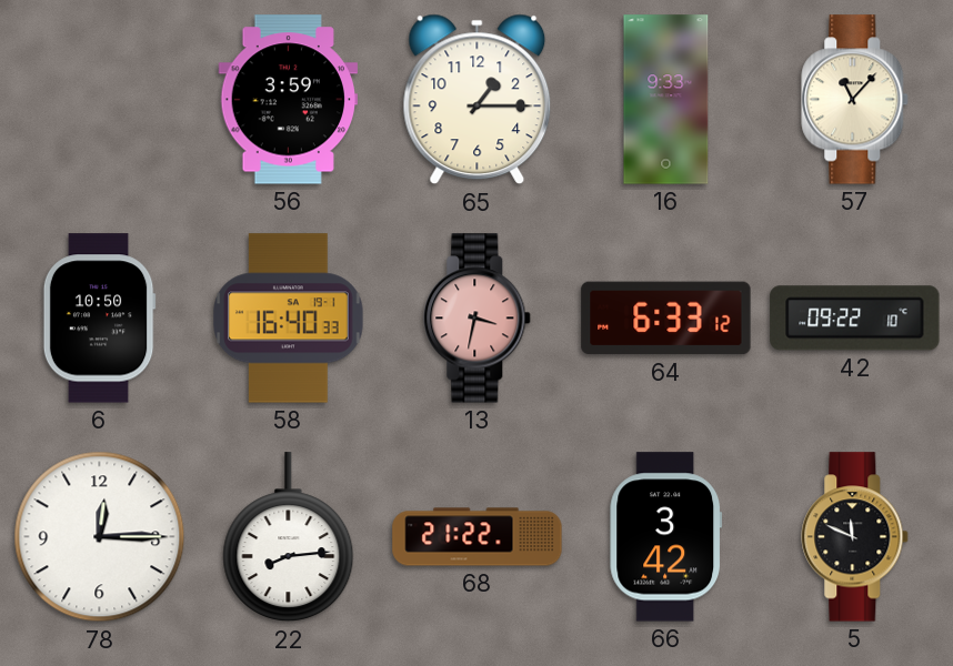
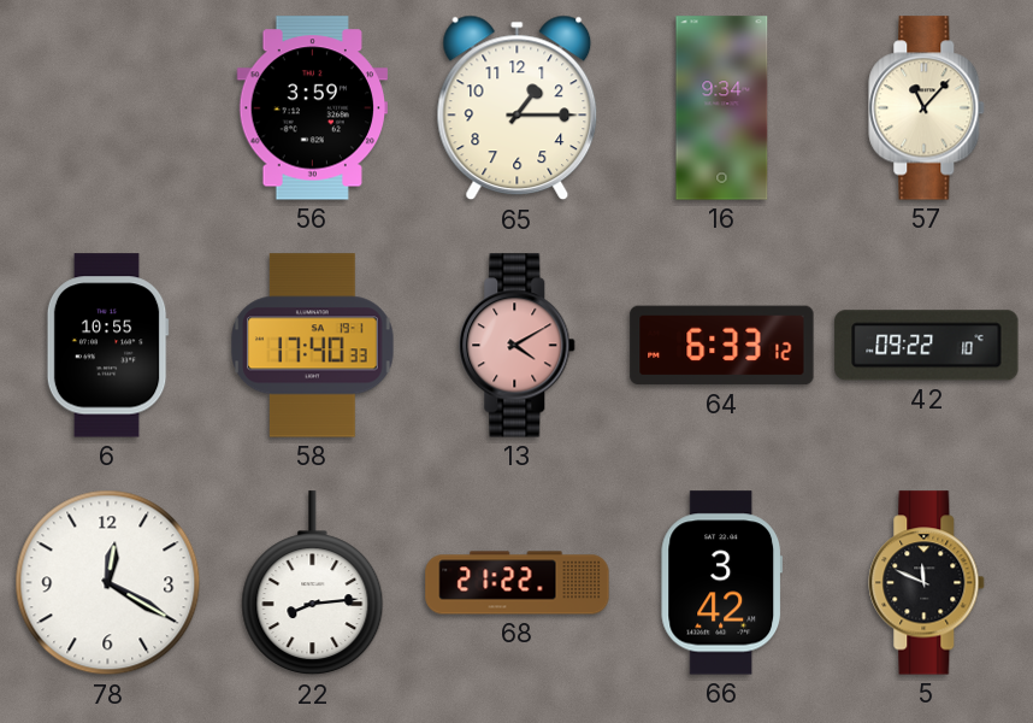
16: 9:33 -> 9:34 (722, 108)
6: 10:50 -> 10:55 (107, 346)
58: 16:40 -> 17:40 (313, 346)
13: 3:32 -> 4:10 (518, 346)
78: 12:15 -> 12:20 (108, 583)
